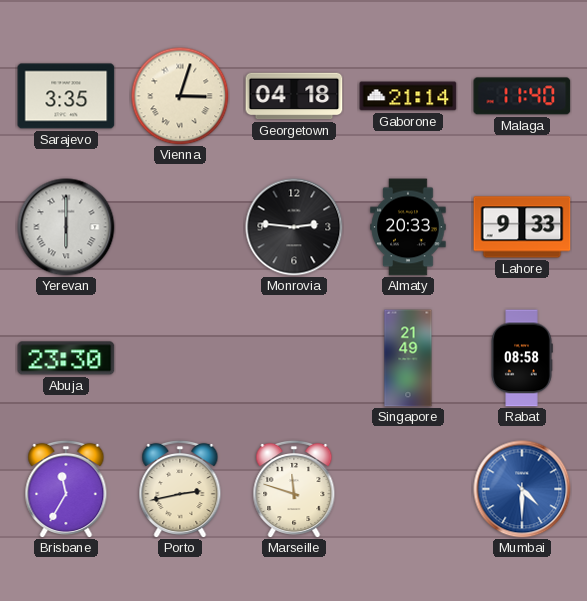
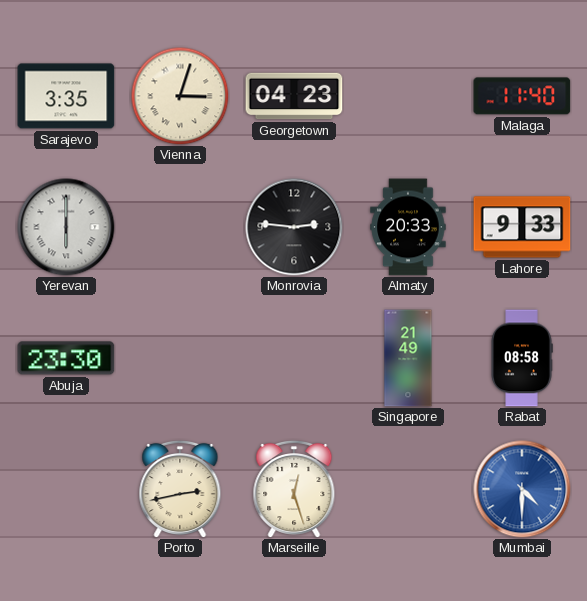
Georgetown: 04:18 -> 04:23 (294, 96)
Gaborone: 21:14 -> none (408, 96)
Brisbane: 11:35 -> none (66, 488)
Marseille: 11:48 -> 12:27 (294, 488)
